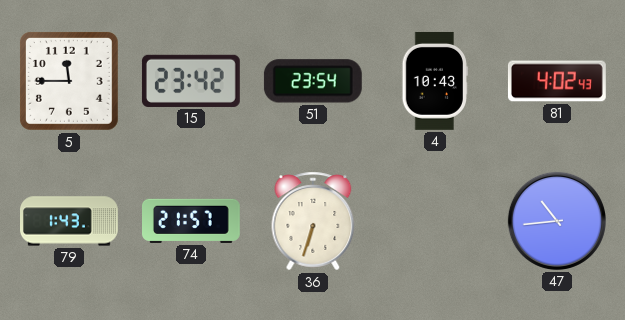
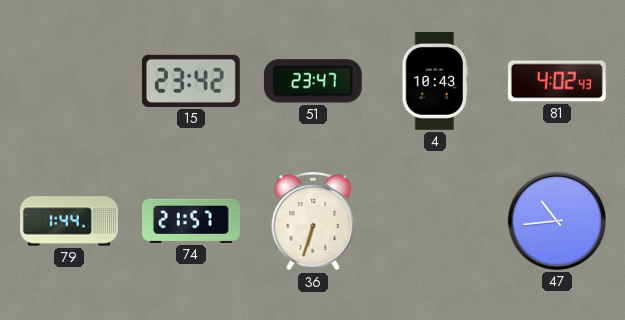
5: 11:45 -> none (69, 81)
51: 23:54 -> 23:47 (313, 81)
79: 1:43 -> 1:44 (70, 221)
